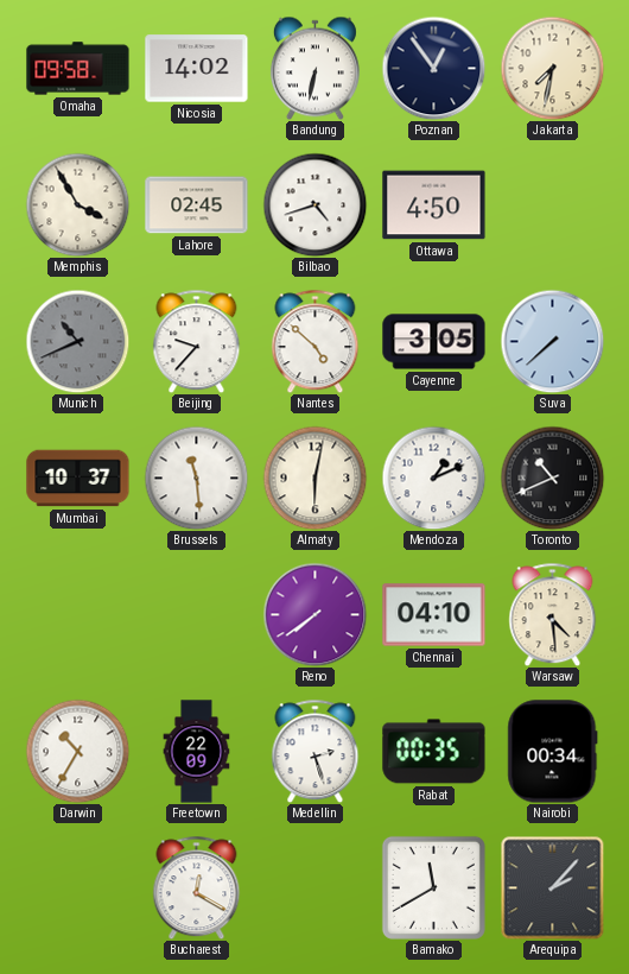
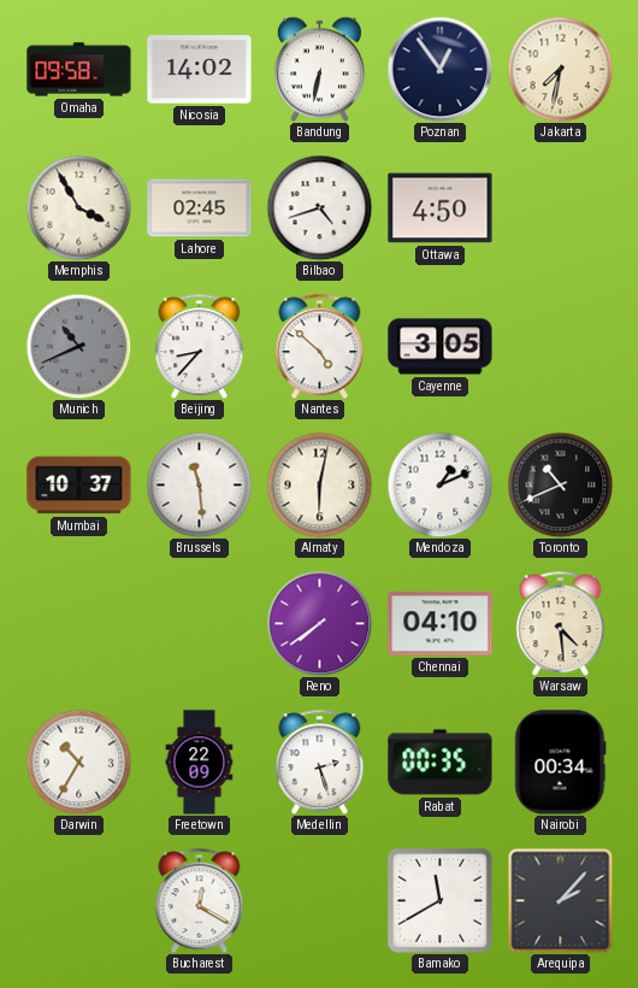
Beijing: 9:37 -> 8:37 (200, 346)
Suva: 7:38 -> none (552, 341)
